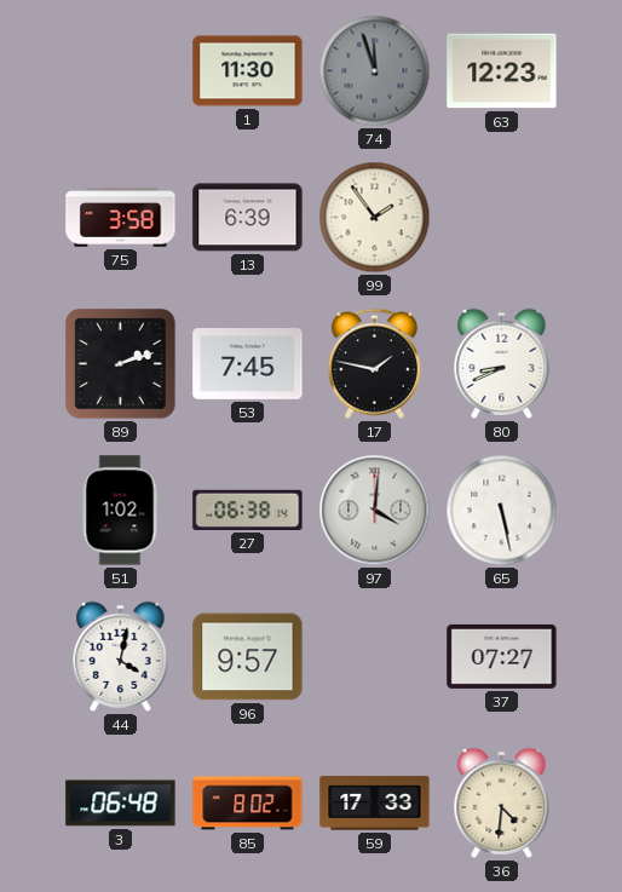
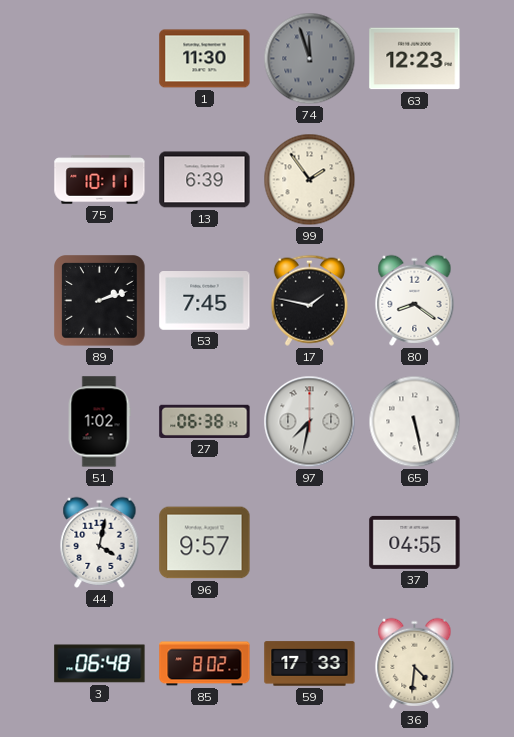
75: 3:58 -> 10:11 (100, 180)
80: 8:41 -> 8:21 (415, 300)
97: 4:01 -> 7:32 (310, 422)
37: 07:27 -> 04:55 (415, 542)
